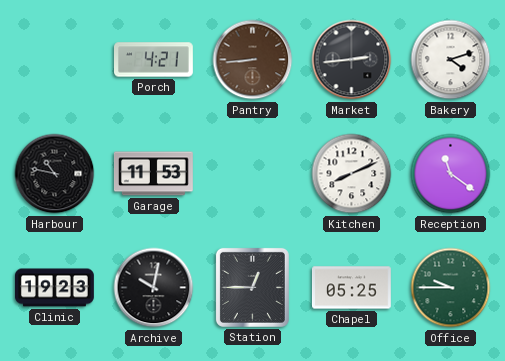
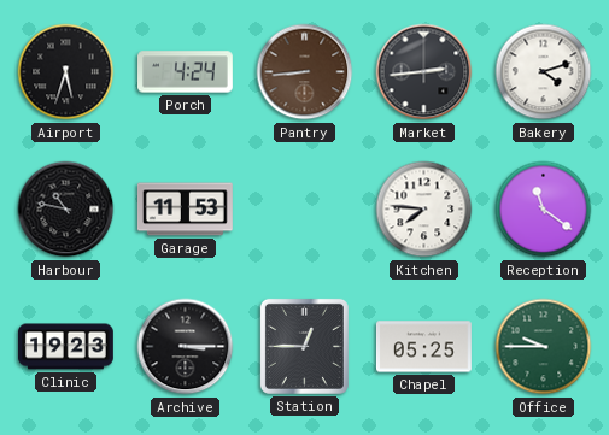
Airport: none -> 5:33 (66, 72)
Porch: 4:21 -> 4:24 (186, 72)
Kitchen: 8:11 -> 7:46 (424, 210)
Archive: 10:02 -> 3:15 (186, 347)
